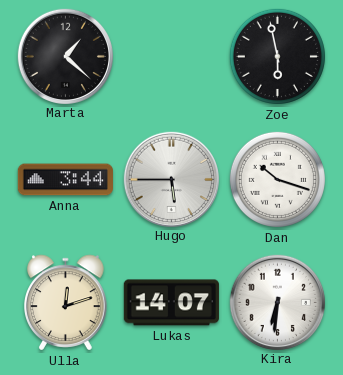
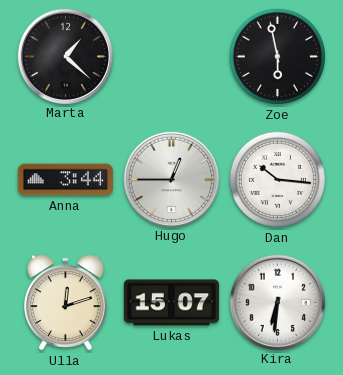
Hugo: 5:45 -> 12:45 (171, 179)
Dan: 10:18 -> 10:16 (277, 179)
Lukas: 14:07 -> 15:07 (171, 303)
